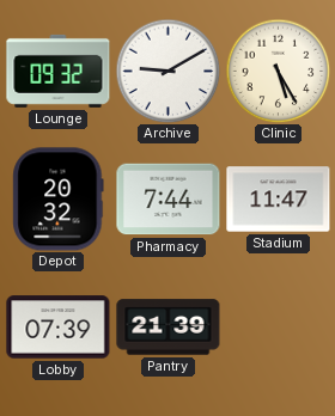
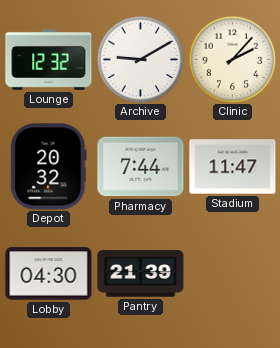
Lounge: 09:32 -> 12:32 (49, 59)
Clinic: 5:25 -> 2:07 (232, 59)
Lobby: 07:39 -> 04:30 (49, 274)
